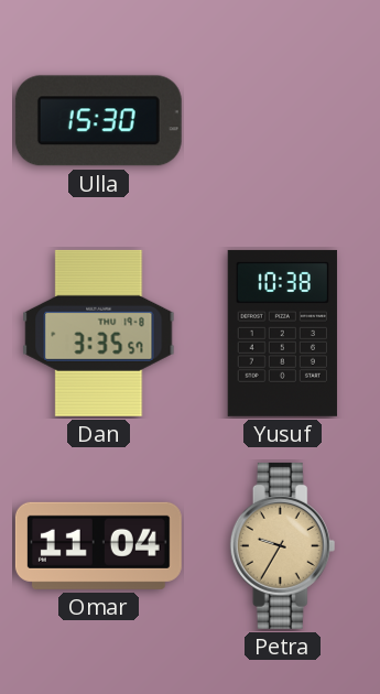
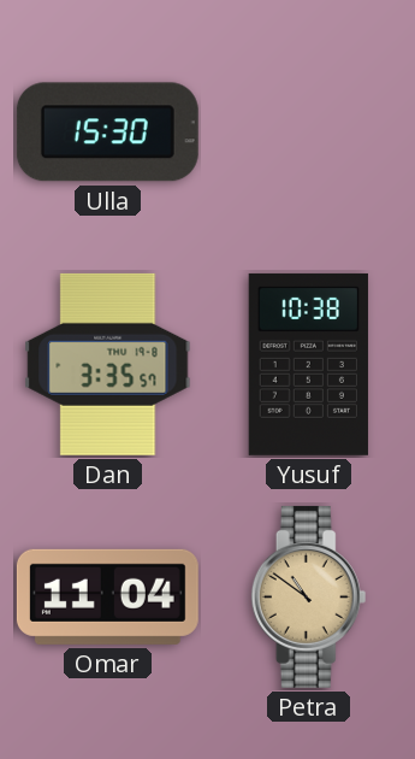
Petra: 9:35 -> 10:51 (309, 596)
